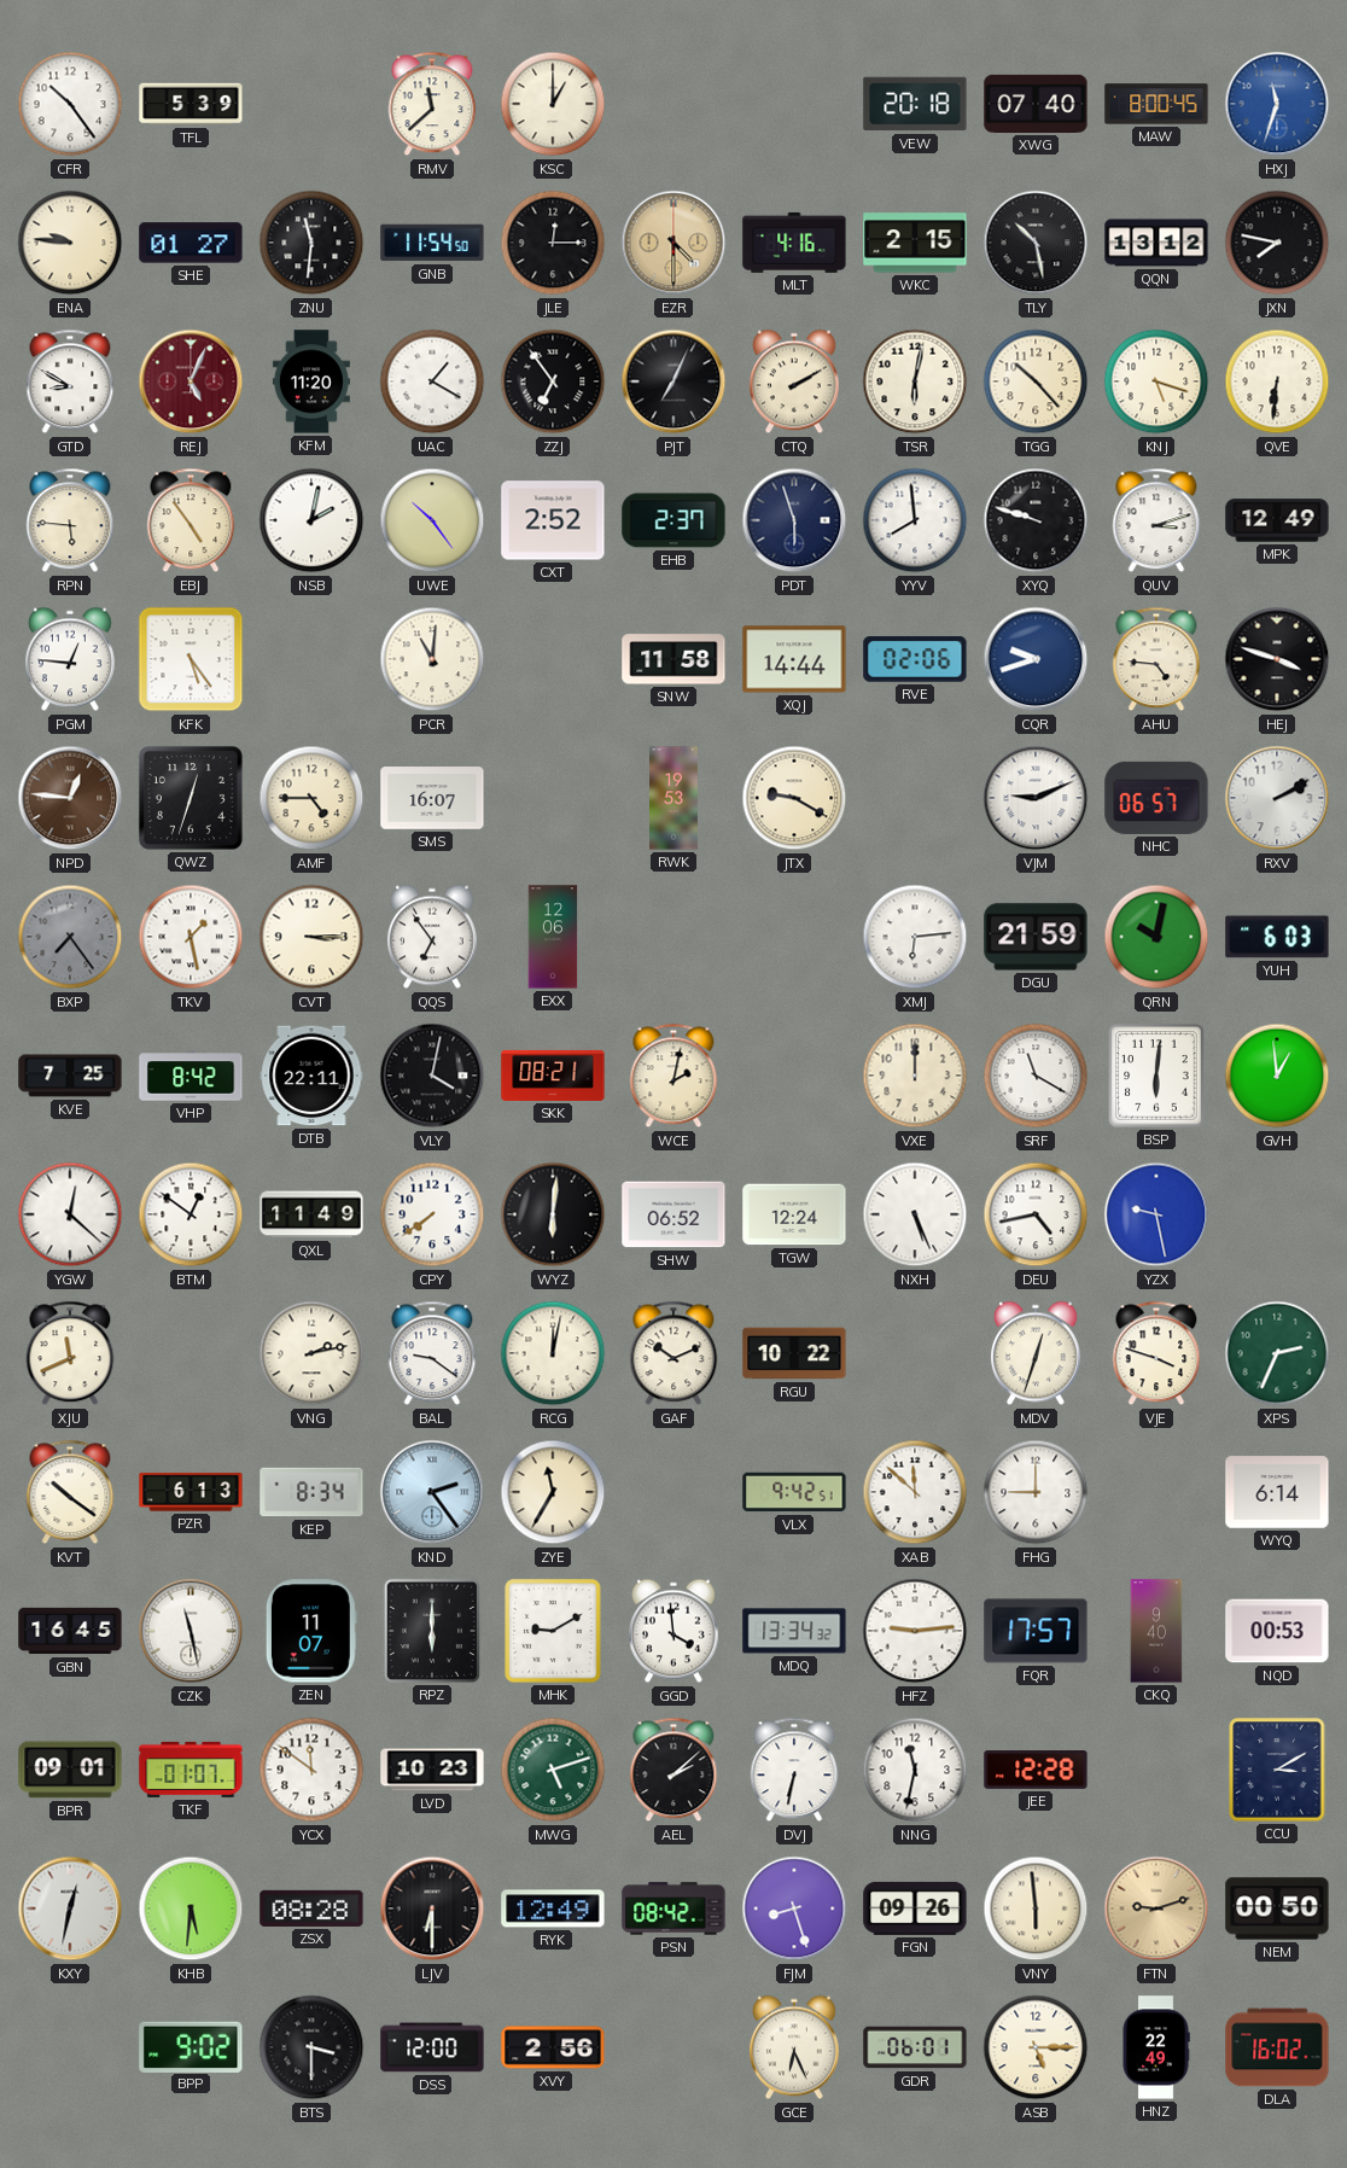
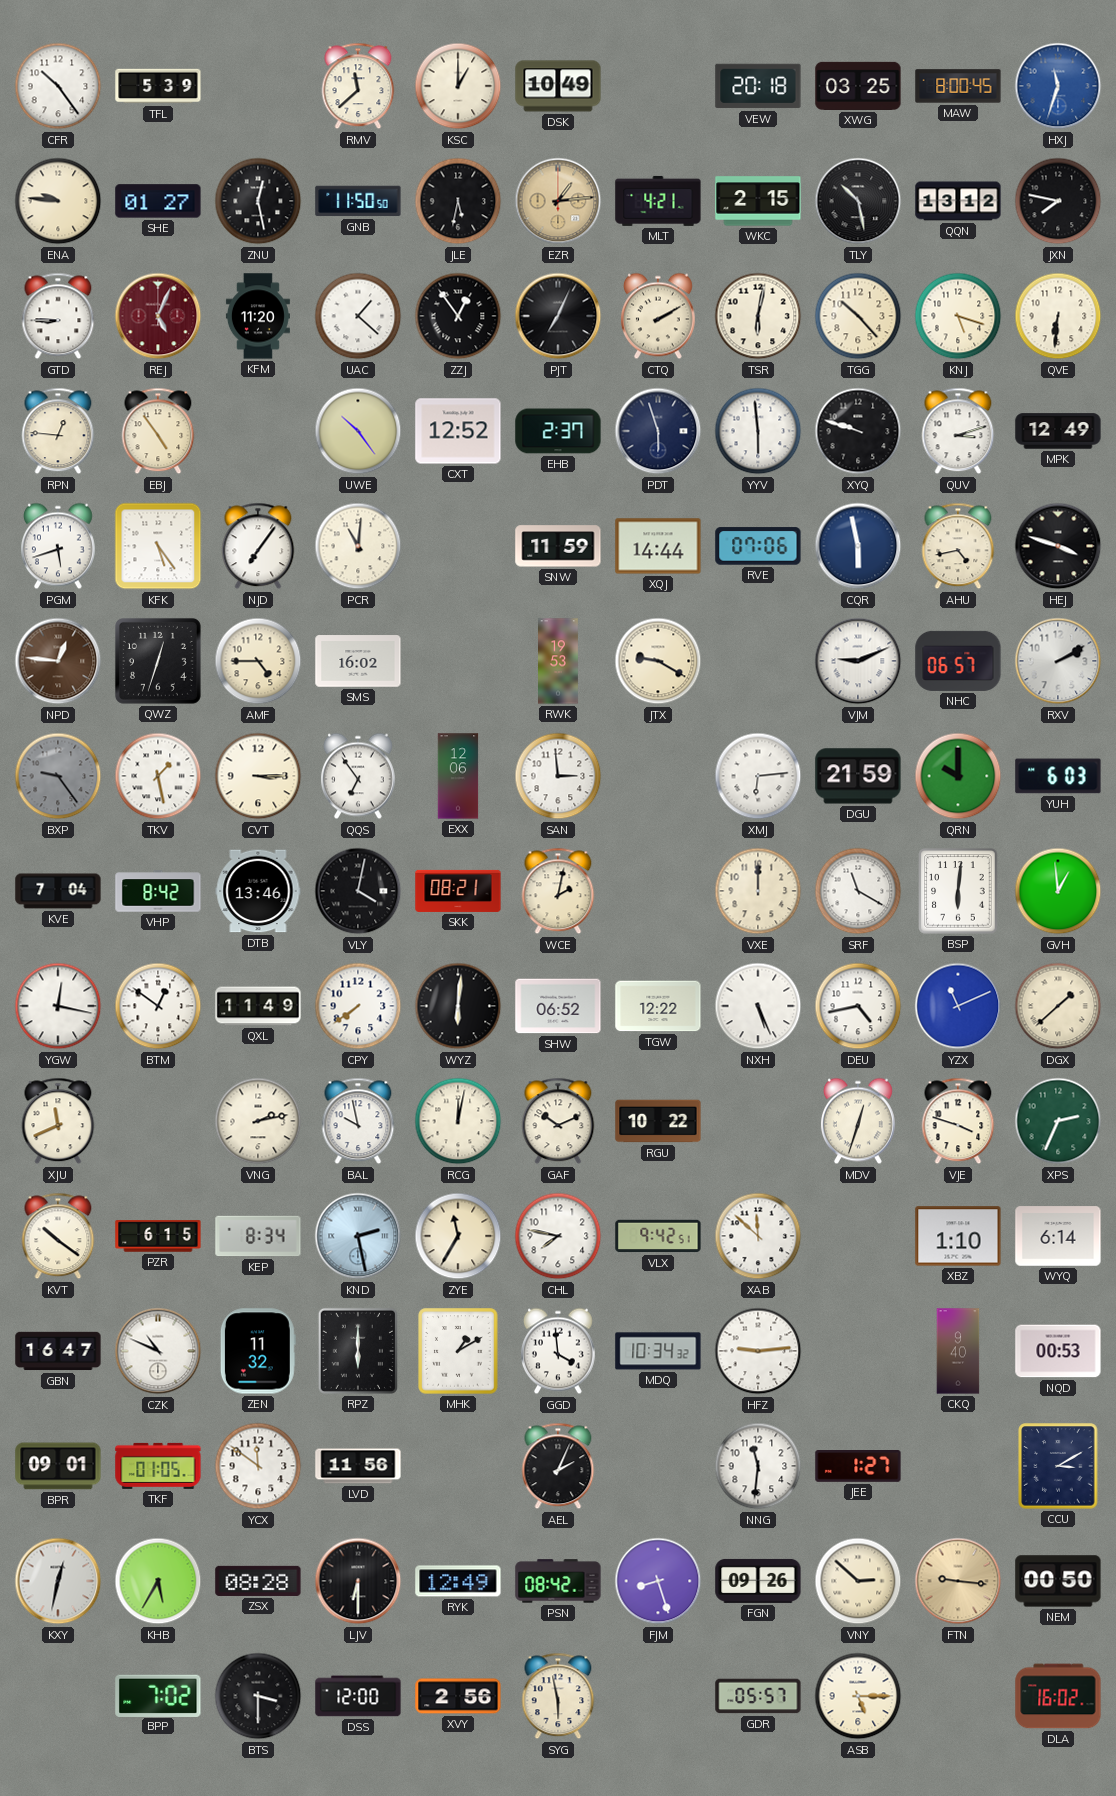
DSK: none -> 10:49 (558, 86)
XWG: 07:40 -> 03:25 (858, 86)
ZNU: 11:31 -> 12:28 (258, 201)
GNB: 11:54 -> 11:50 (358, 201)
JLE: 12:15 -> 5:32 (458, 201)
EZR: 4:30 -> 1:14 (558, 201)
MLT: 4:16 -> 4:21 (658, 201)
GTD: 8:50 -> 8:45 (58, 316)
UAC: 1:20 -> 1:22 (358, 316)
ZZJ: 6:54 -> 12:54 (458, 316)
RPN: 5:46 -> 12:46 (58, 431)
NSB: 2:02 -> none (311, 520)
CXT: 2:52 -> 12:52 (458, 431)
YYV: 7:59 -> 5:59 (758, 431)
PGM: 12:46 -> 5:42 (58, 546)
NJD: none -> 7:06 (258, 546)
SNW: 11:58 -> 11:59 (558, 546)
RVE: 02:06 -> 07:06 (758, 546)
CQR: 9:42 -> 5:58 (858, 546)
AHU: 4:46 -> 4:43 (958, 546)
SMS: 16:07 -> 16:02 (358, 661)
BXP: 7:24 -> 9:24 (58, 776)
SAN: none -> 2:59 (558, 776)
QRN: 10:02 -> 10:00 (958, 776)
KVE: 7:25 -> 7:04 (58, 891)
DTB: 22:11 -> 13:46 (258, 891)
YGW: 12:22 -> 12:17 (58, 1006)
TGW: 12:24 -> 12:22 (658, 1006)
YZX: 9:28 -> 11:11 (958, 1006)
DGX: none -> 1:38 (1058, 1006)
BAL: 9:21 -> 9:58 (358, 1121)
PZR: 6:13 -> 6:15 (158, 1236)
KND: 2:24 -> 2:28 (358, 1236)
CHL: none -> 7:47 (558, 1236)
FHG: 9:00 -> none (1036, 1492)
XBZ: none -> 1:10 (958, 1236)
GBN: 16:45 -> 16:47 (58, 1351)
CZK: 11:28 -> 10:49 (158, 1351)
ZEN: 11:07 -> 11:32 (258, 1351)
MHK: 9:10 -> 1:10 (458, 1351)
MDQ: 13:34 -> 10:34 (658, 1351)
FQR: 17:57 -> none (1036, 1631)
TKF: 01:07 -> 01:05 (158, 1466)
LVD: 10:23 -> 11:56 (358, 1466)
MWG: 5:12 -> none (553, 1770)
AEL: 2:08 -> 2:04 (558, 1466)
DVJ: 6:32 -> none (794, 1770)
NNG: 11:32 -> 11:31 (758, 1466)
JEE: 12:28 -> 1:27 (858, 1467)
KHB: 5:31 -> 5:35 (158, 1581)
VNY: 5:59 -> 2:52 (858, 1581)
FTN: 9:12 -> 9:16 (958, 1581)
BPP: 9:02 -> 7:02 (158, 1695)
SYG: none -> 5:58 (558, 1696)
GCE: 6:26 -> none (794, 2047)
GDR: 06:01 -> 05:57 (758, 1696)
HNZ: 22:49 -> none (1156, 2047)
